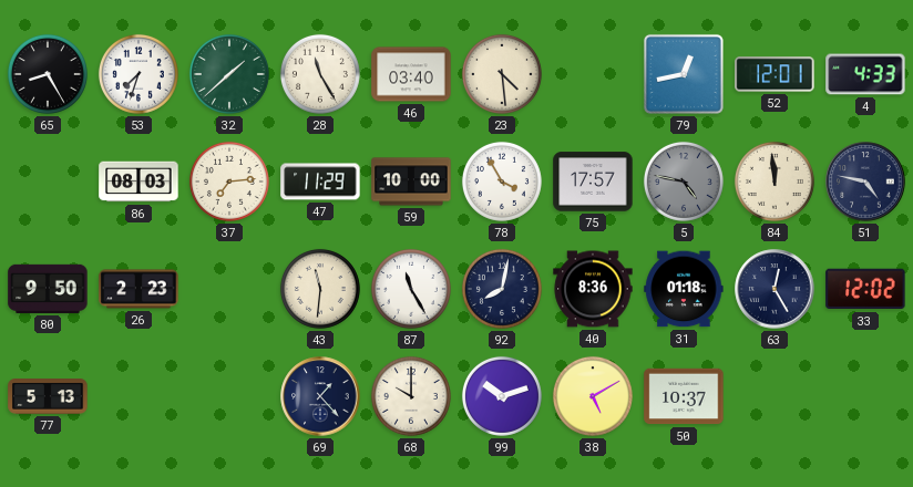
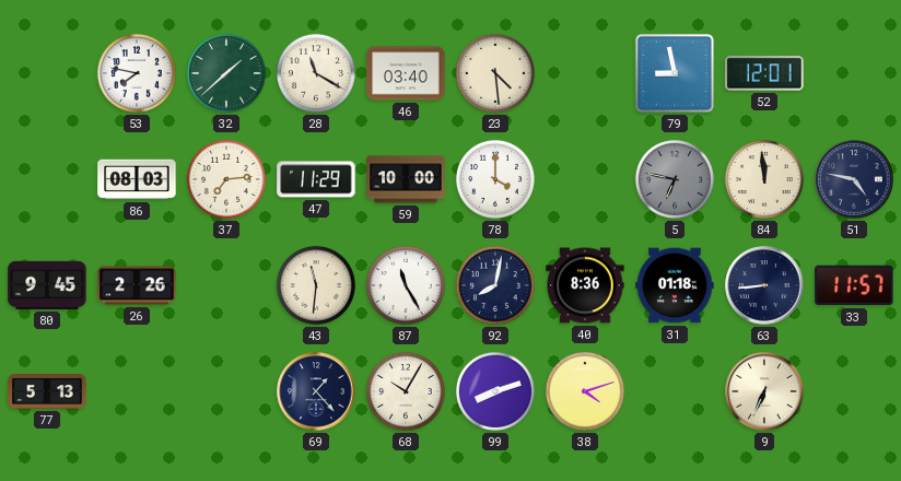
65: 8:25 -> none (48, 74)
53: 7:33 -> 7:47 (137, 73)
28: 11:25 -> 11:20 (316, 73)
79: 12:43 -> 8:58 (675, 73)
4: 4:33 -> none (865, 74)
78: 3:55 -> 4:00 (495, 179)
75: 17:57 -> none (593, 182)
5: 4:47 -> 6:47 (675, 179)
80: 9:50 -> 9:45 (47, 285)
26: 2:23 -> 2:26 (137, 285)
63: 12:25 -> 8:44 (764, 285)
33: 12:02 -> 11:57 (854, 285)
68: 10:00 -> 10:05 (406, 391)
99: 10:12 -> 8:12 (495, 391)
38: 5:10 -> 4:12 (585, 391)
50: 10:37 -> none (684, 396)
9: none -> 6:34 (764, 391)
